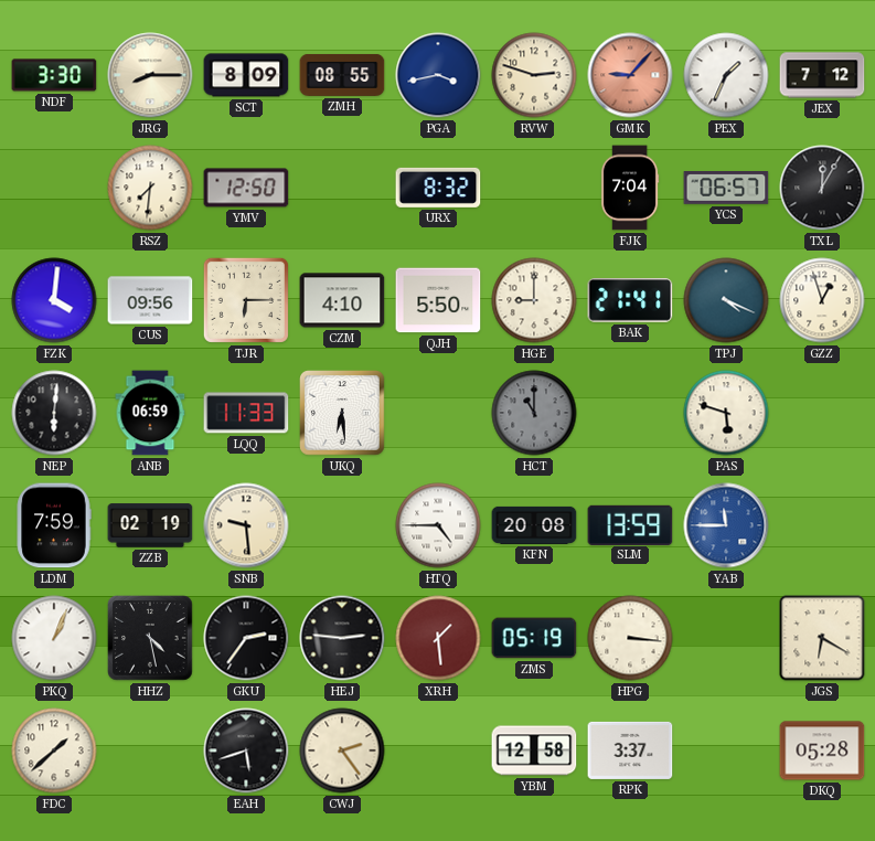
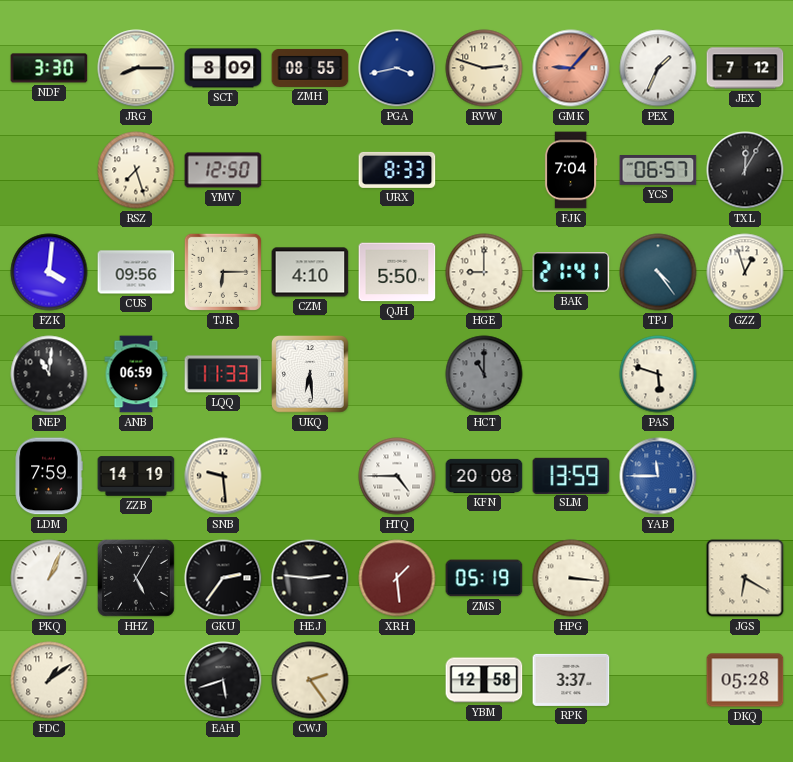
RSZ: 7:31 -> 7:27 (136, 170)
URX: 8:32 -> 8:33 (397, 170)
TPJ: 4:19 -> 4:24 (658, 272)
NEP: 6:01 -> 11:01 (49, 374)
ZZB: 02:19 -> 14:19 (136, 476)
HHZ: 4:28 -> 5:05 (137, 579)
FDC: 1:38 -> 1:09 (49, 680)
